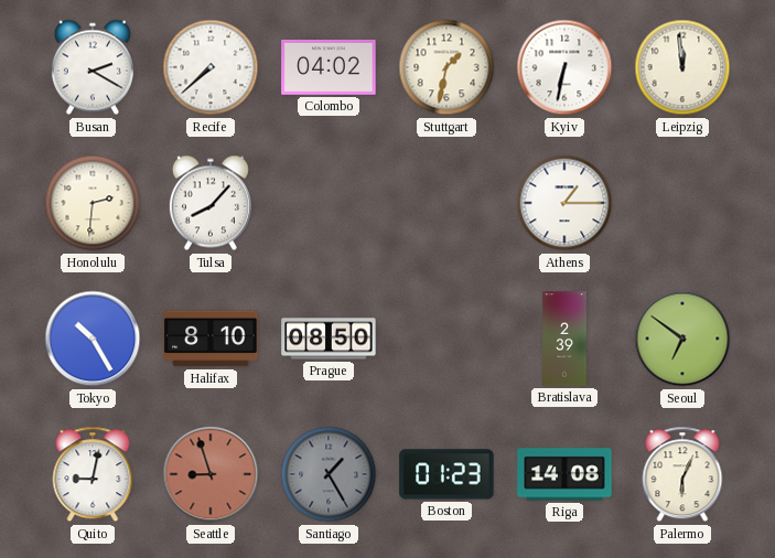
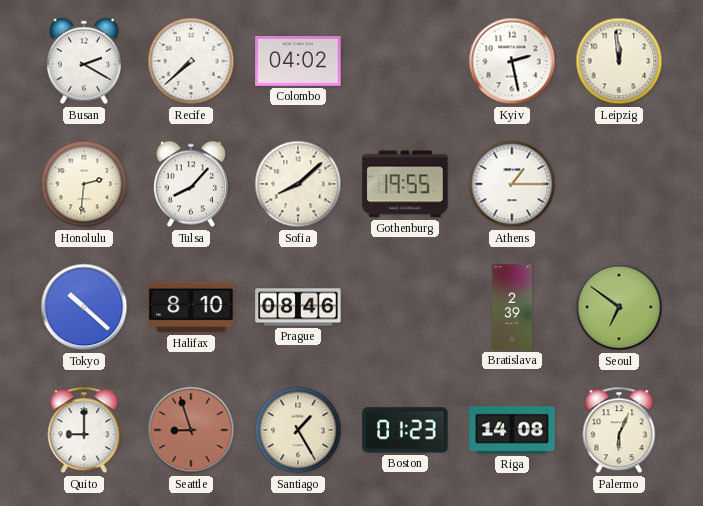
Stuttgart: 1:32 -> none (446, 67)
Kyiv: 6:32 -> 2:28 (512, 61)
Sofia: none -> 8:08 (298, 184)
Gothenburg: none -> 19:55 (405, 184)
Tokyo: 10:25 -> 10:22 (84, 307)
Prague: 08:50 -> 08:46 (298, 307)
Quito: 9:02 -> 9:00 (84, 430)
Santiago dial: grey -> cream (298, 430)
